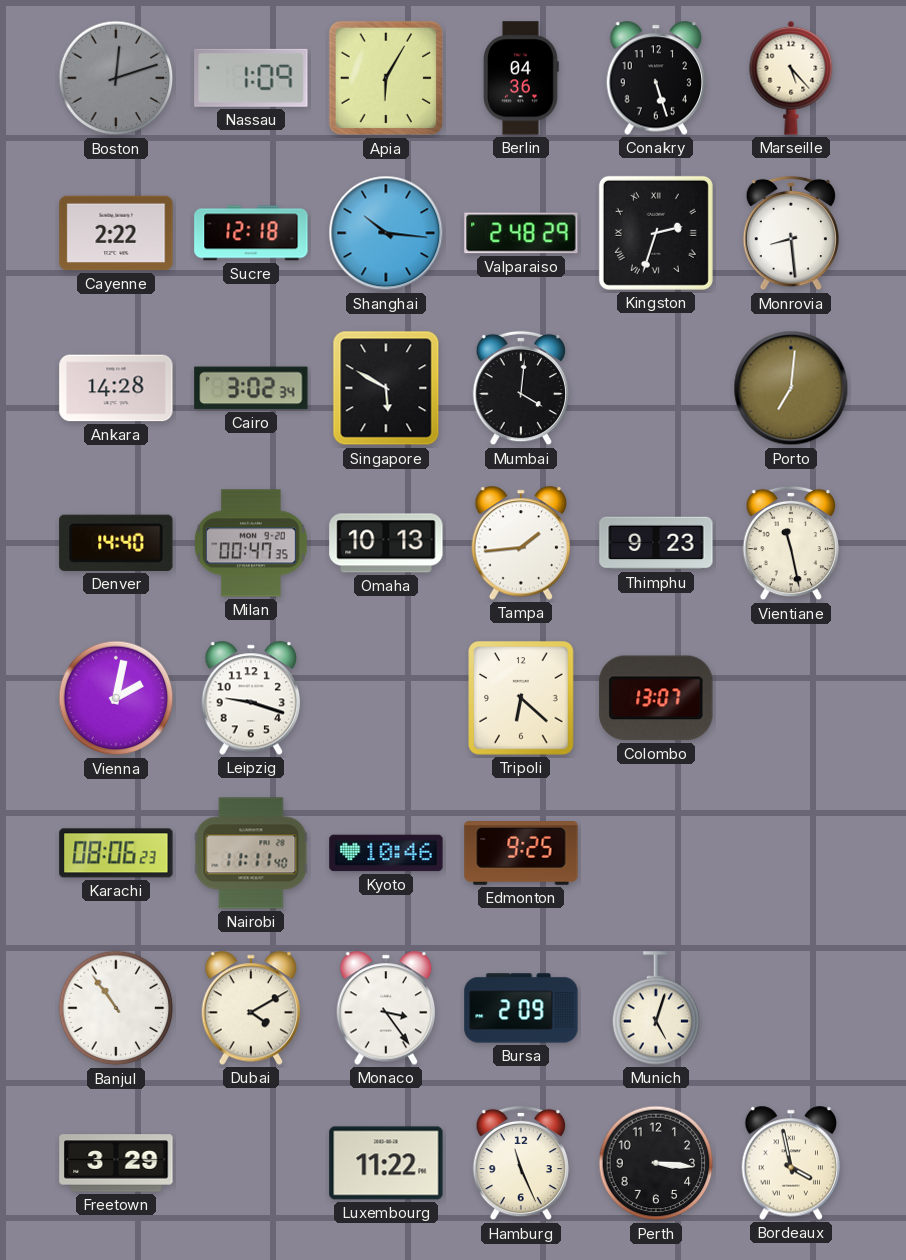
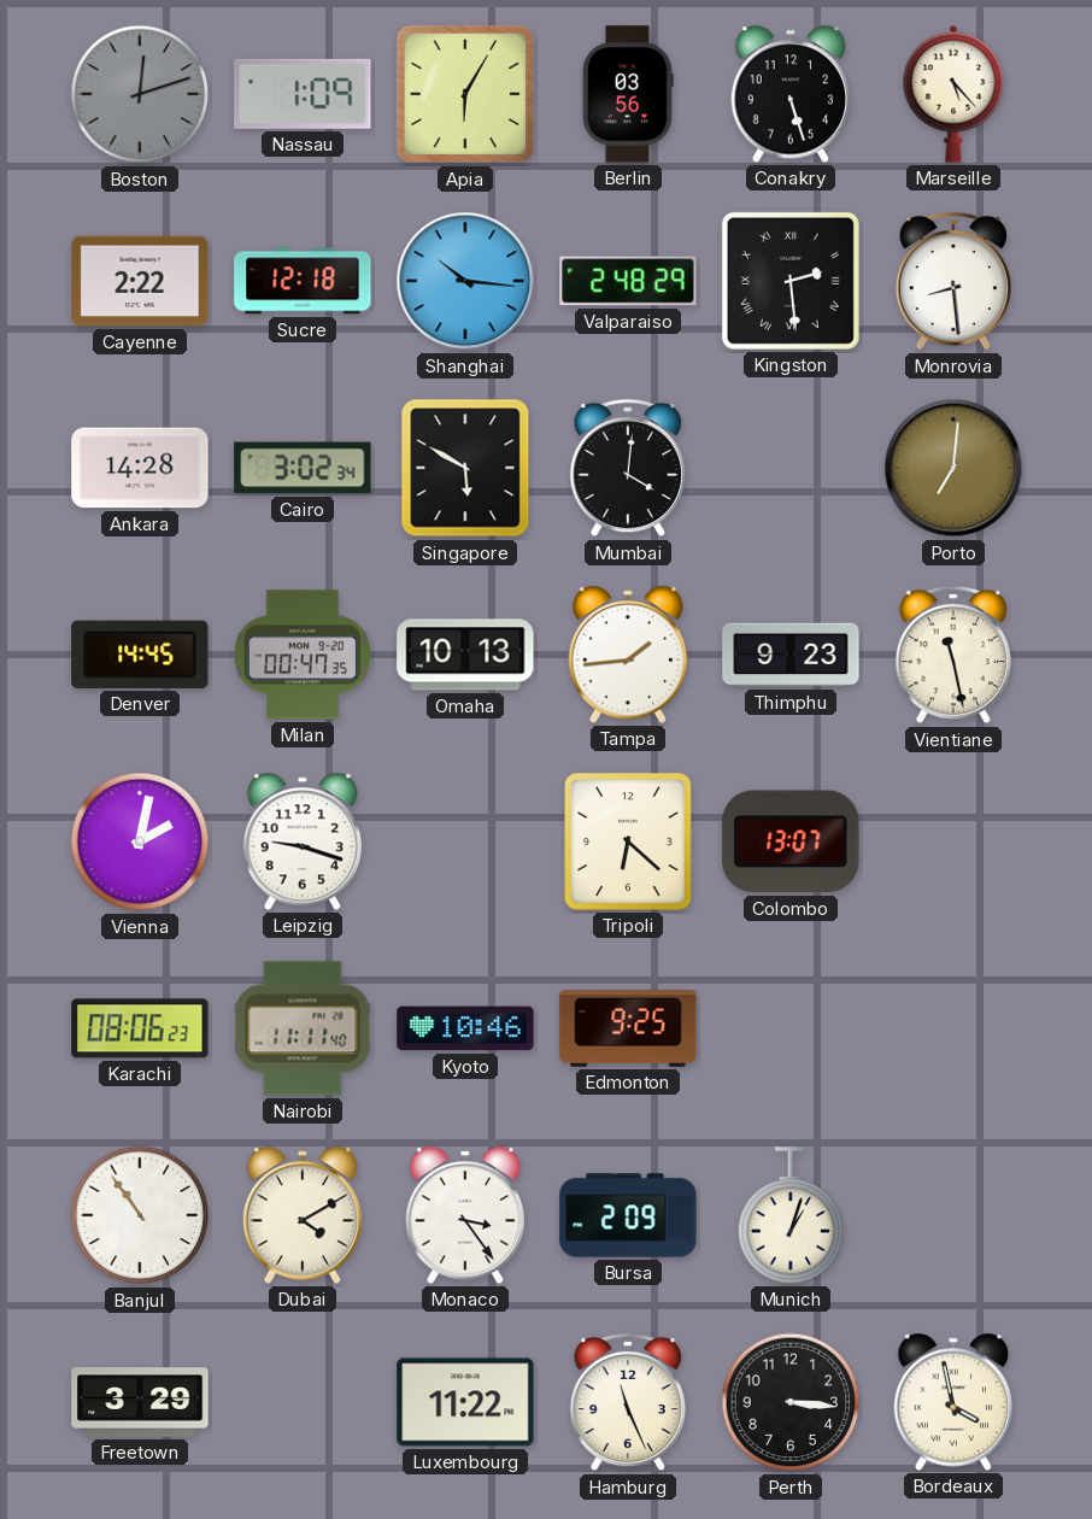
Berlin: 04:36 -> 03:56 (629, 94)
Kingston: 2:33 -> 2:29 (791, 281)
Denver: 14:40 -> 14:45 (140, 655)
Munich: 5:03 -> 1:03 (791, 1215)
